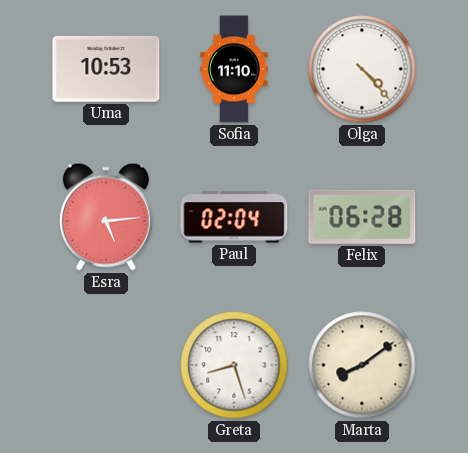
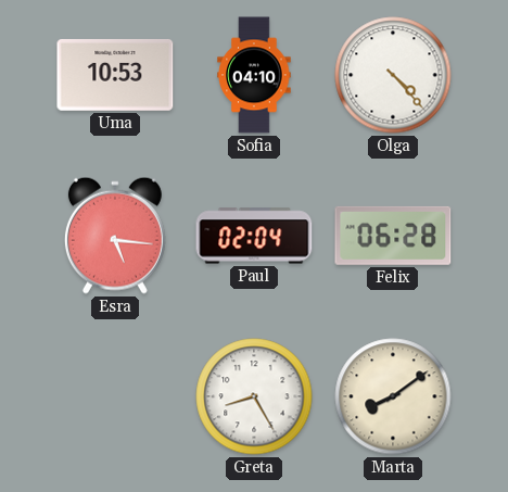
Sofia: 11:10 -> 04:10 (254, 75)
Esra: 5:14 -> 5:16 (115, 236)
Greta: 8:27 -> 8:25 (254, 396)
